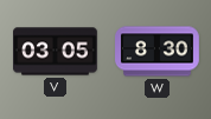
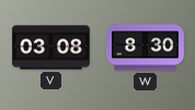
V: 03:05 -> 03:08 (51, 48)
